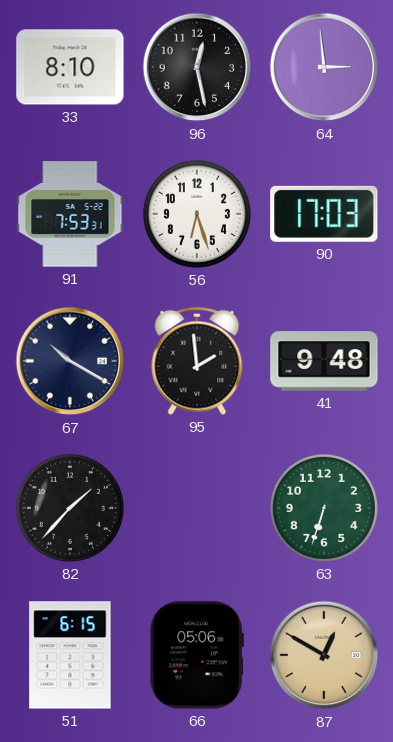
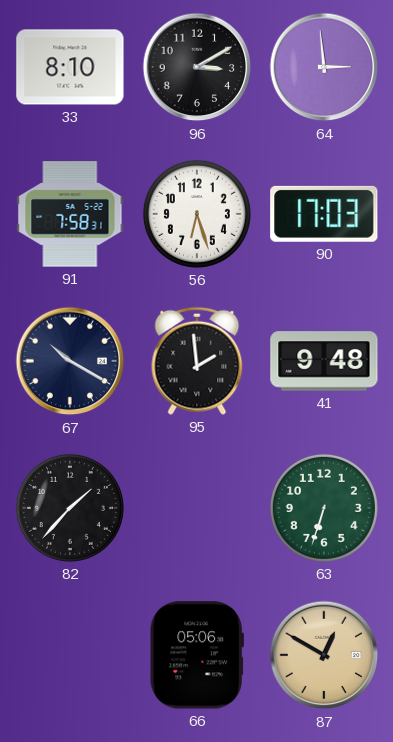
96: 12:28 -> 3:10 (197, 67)
91: 7:53 -> 7:58 (70, 214)
51: 6:15 -> none (70, 655)
